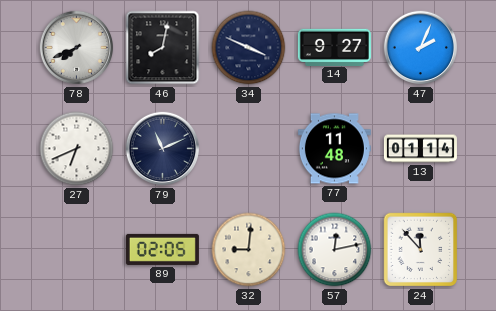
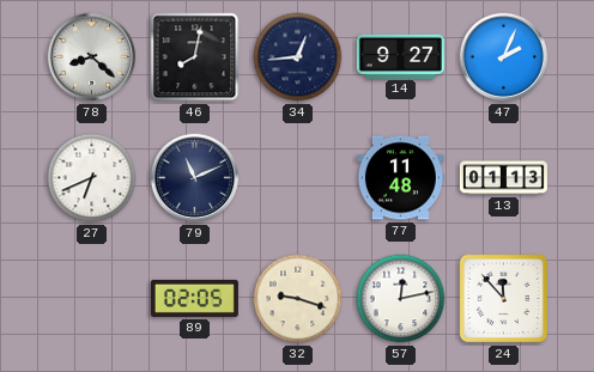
78: 7:41 -> 8:22 (92, 57)
34: 3:49 -> 12:44 (298, 57)
13: 01:14 -> 01:13 (503, 178)
32: 9:01 -> 9:18 (298, 299)
